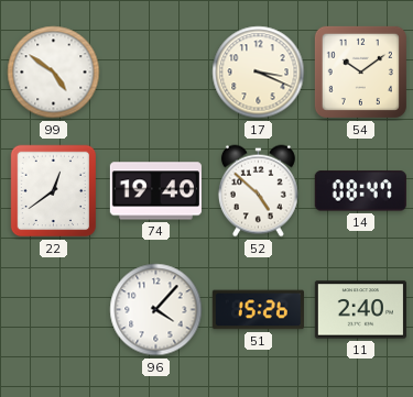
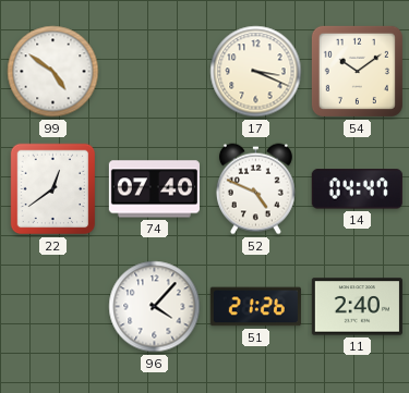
74: 19:40 -> 07:40 (154, 189)
52: 4:52 -> 4:49 (255, 189)
14: 08:47 -> 04:47 (357, 189)
51: 15:26 -> 21:26 (255, 307)
